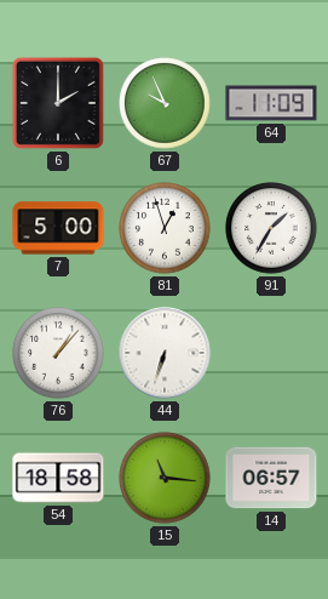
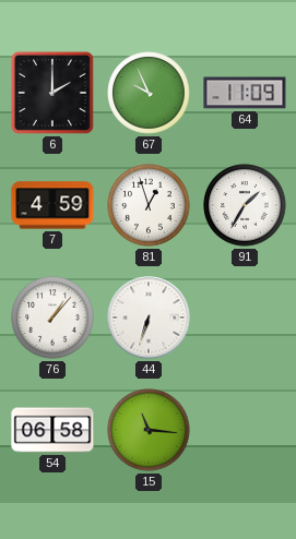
7: 5:00 -> 4:59 (52, 205)
54: 18:58 -> 06:58 (52, 430)
14: 06:57 -> none (271, 478)
